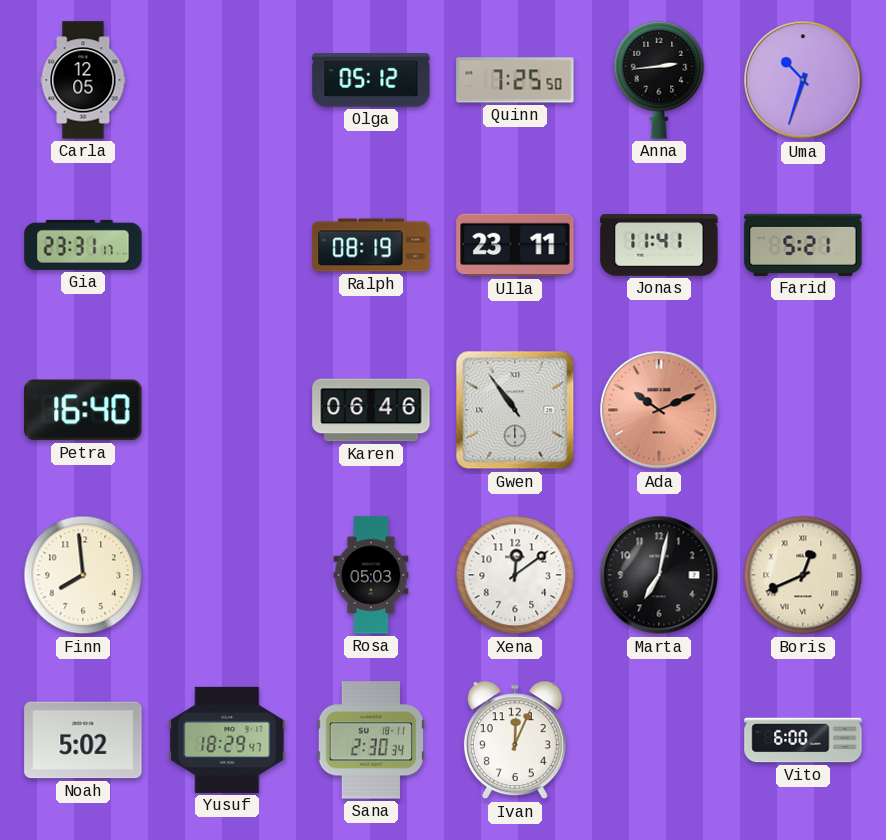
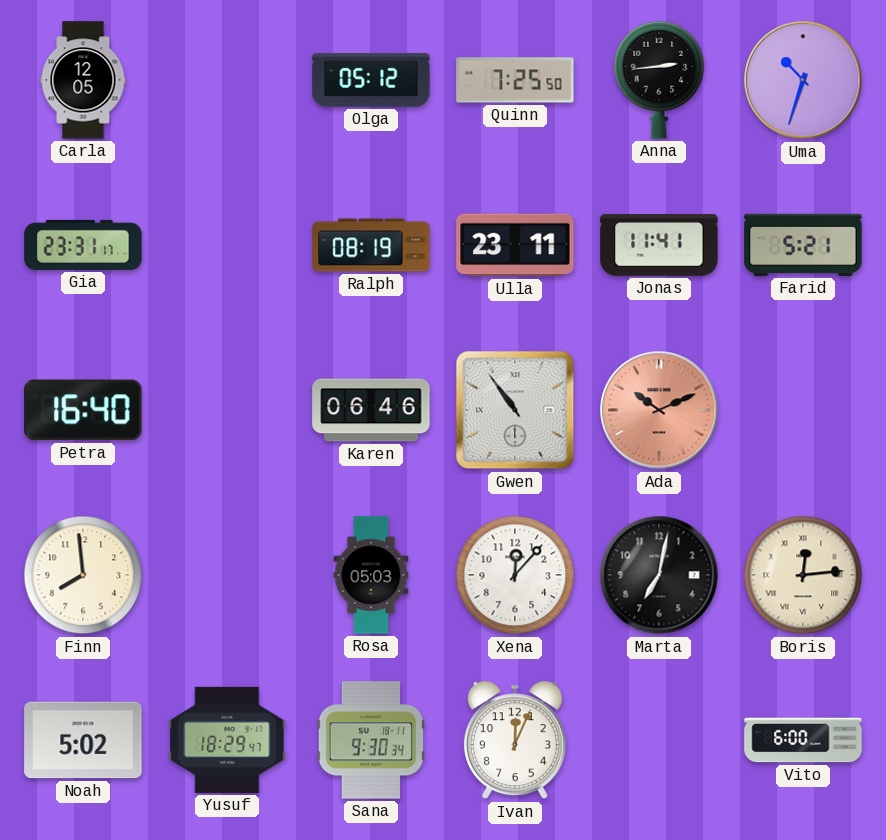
Xena: 12:09 -> 12:07 (515, 575)
Boris: 12:41 -> 12:14 (803, 575)
Sana: 2:30 -> 9:30 (371, 740)
